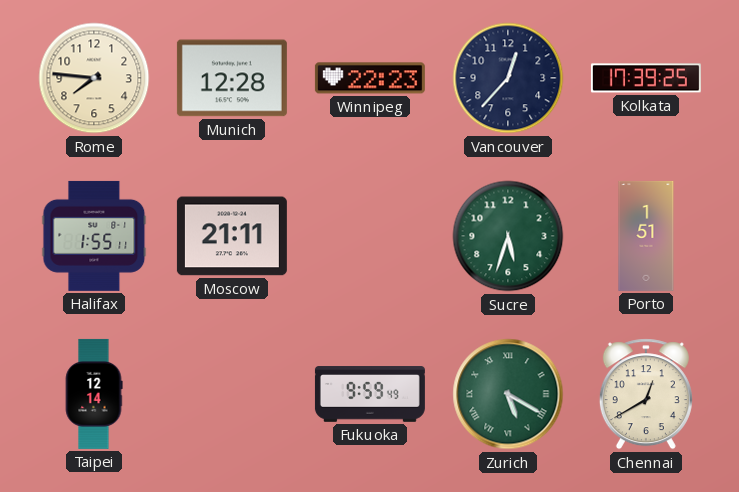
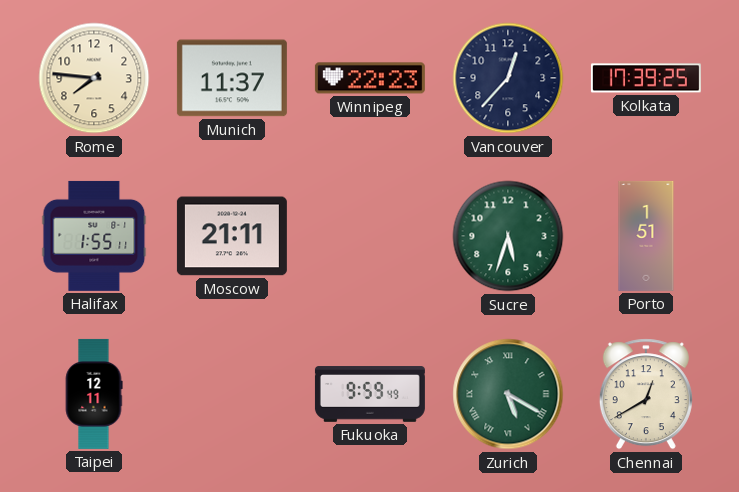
Munich: 12:28 -> 11:37 (232, 78)
Taipei: 12:14 -> 12:11 (94, 394)
